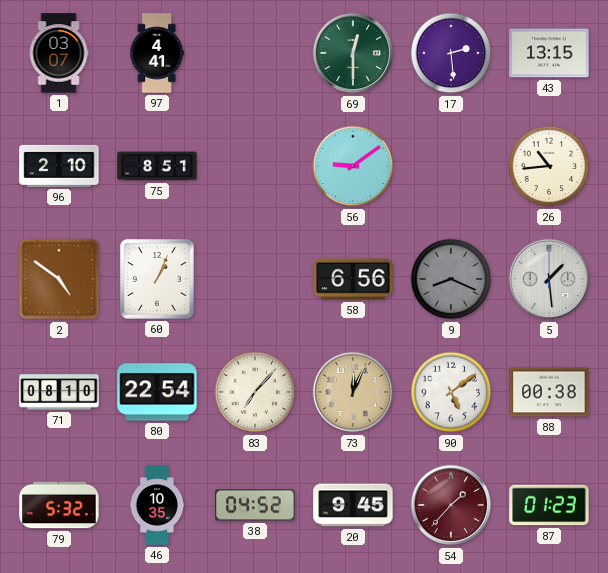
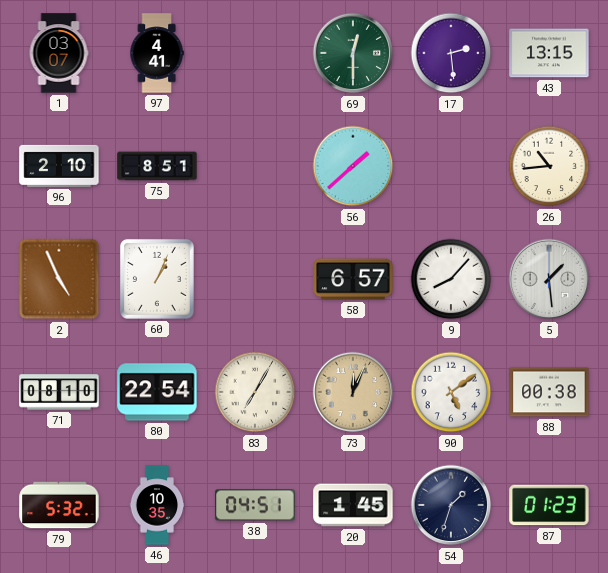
56: 9:09 -> 1:38 (353, 166)
2: 4:51 -> 4:56 (59, 279)
58: 6:56 -> 6:57 (353, 279)
9: 8:19 -> 8:07 (451, 279)
9 dial: grey -> white (451, 279)
83: 7:07 -> 7:05 (255, 392)
38: 04:52 -> 04:51 (255, 505)
20: 9:45 -> 1:45 (353, 505)
54: 1:37 -> 1:33 (451, 505)
54 dial: burgundy -> navy (451, 505)
